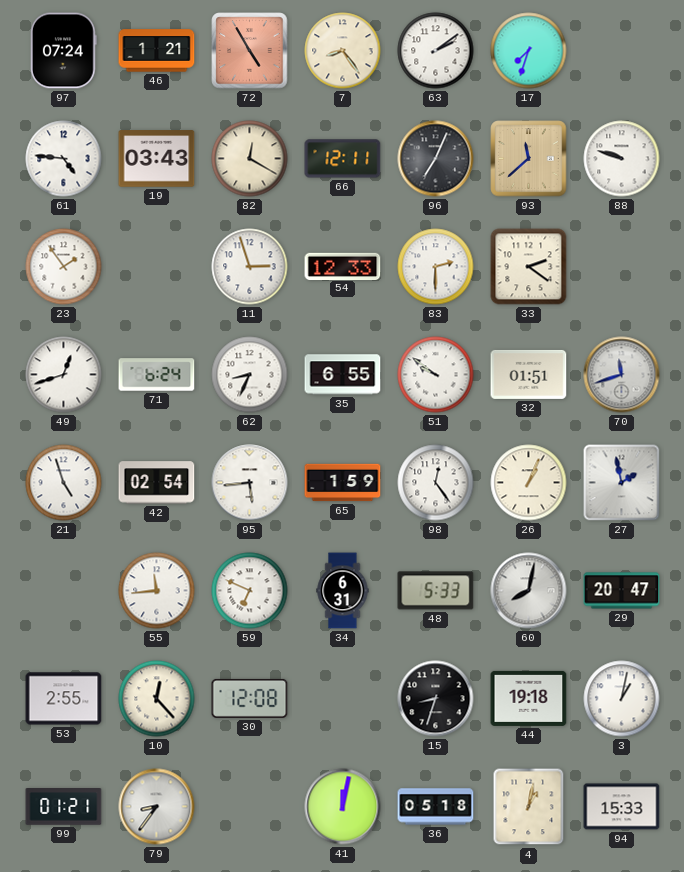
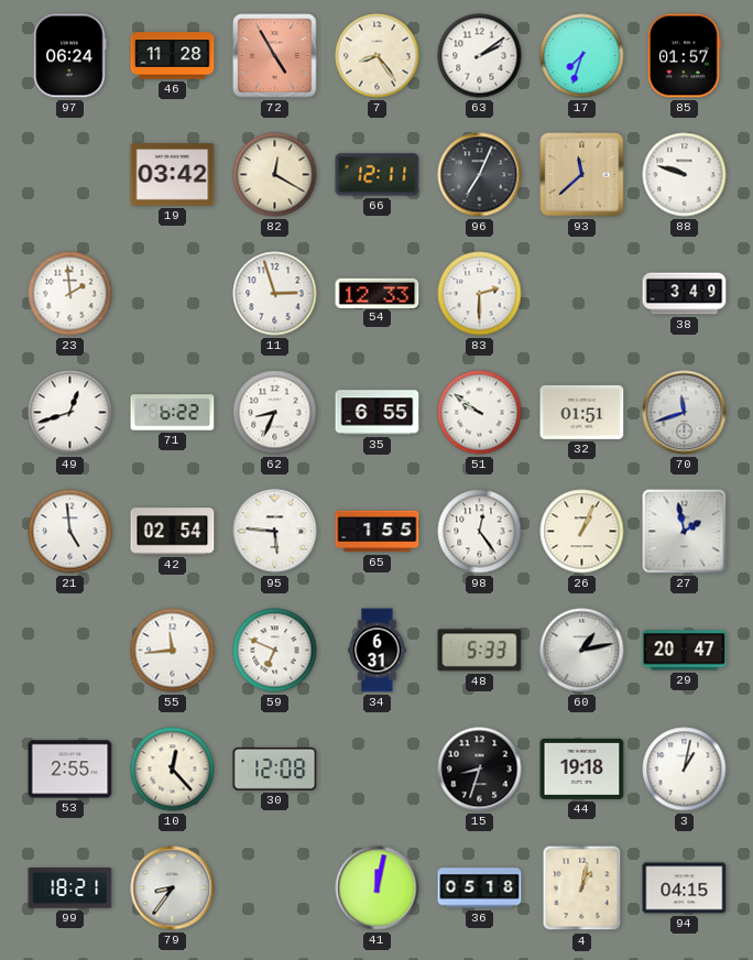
97: 07:24 -> 06:24 (69, 56)
46: 1:21 -> 11:28 (173, 56)
85: none -> 01:57 (685, 56)
61: 4:46 -> none (64, 159)
19: 03:43 -> 03:42 (173, 175)
23: 1:54 -> 1:59 (70, 294)
33: 2:21 -> none (529, 267)
38: none -> 3:49 (685, 294)
71: 6:24 -> 6:22 (173, 413)
21: 4:57 -> 4:59 (70, 532)
95: 5:44 -> 5:46 (275, 532)
65: 1:59 -> 1:55 (378, 532)
60: 8:02 -> 1:13 (582, 651)
99: 01:21 -> 18:21 (70, 888)
94: 15:33 -> 04:15 (685, 888)
